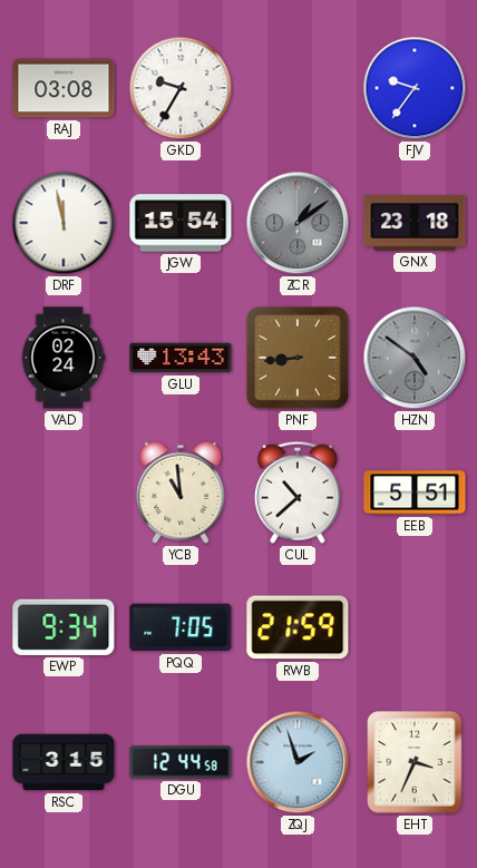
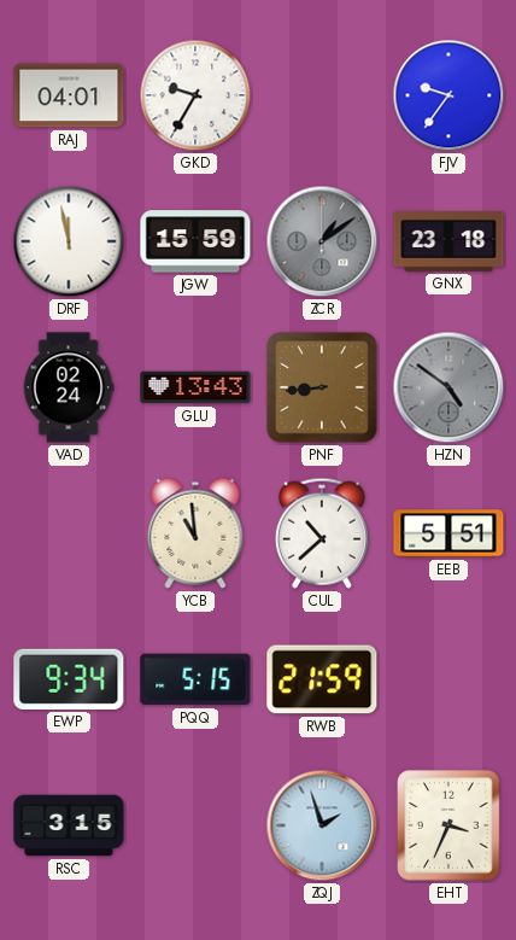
RAJ: 03:08 -> 04:01 (69, 95)
JGW: 15:54 -> 15:59 (195, 241)
PQQ: 7:05 -> 5:15 (195, 679)
DGU: 12:44 -> none (181, 762)
